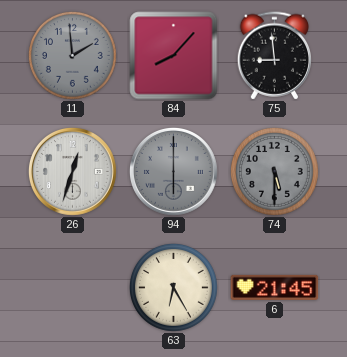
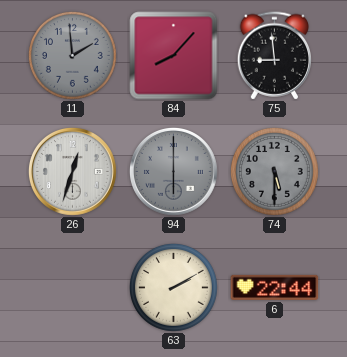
63: 6:25 -> 2:10 (173, 287)
6: 21:45 -> 22:44 (275, 287)
